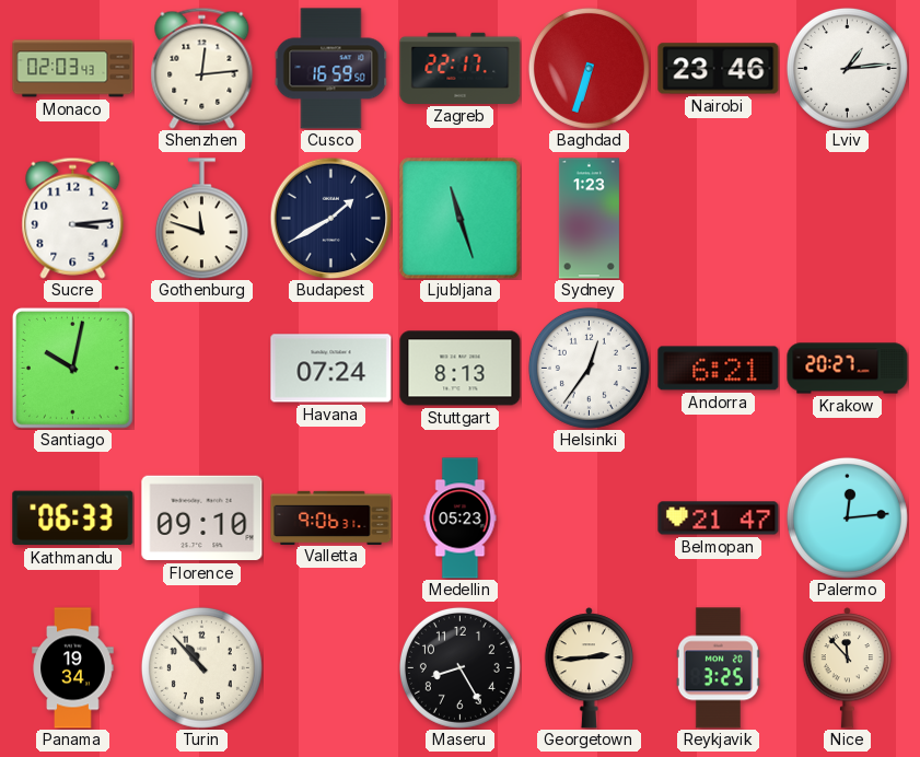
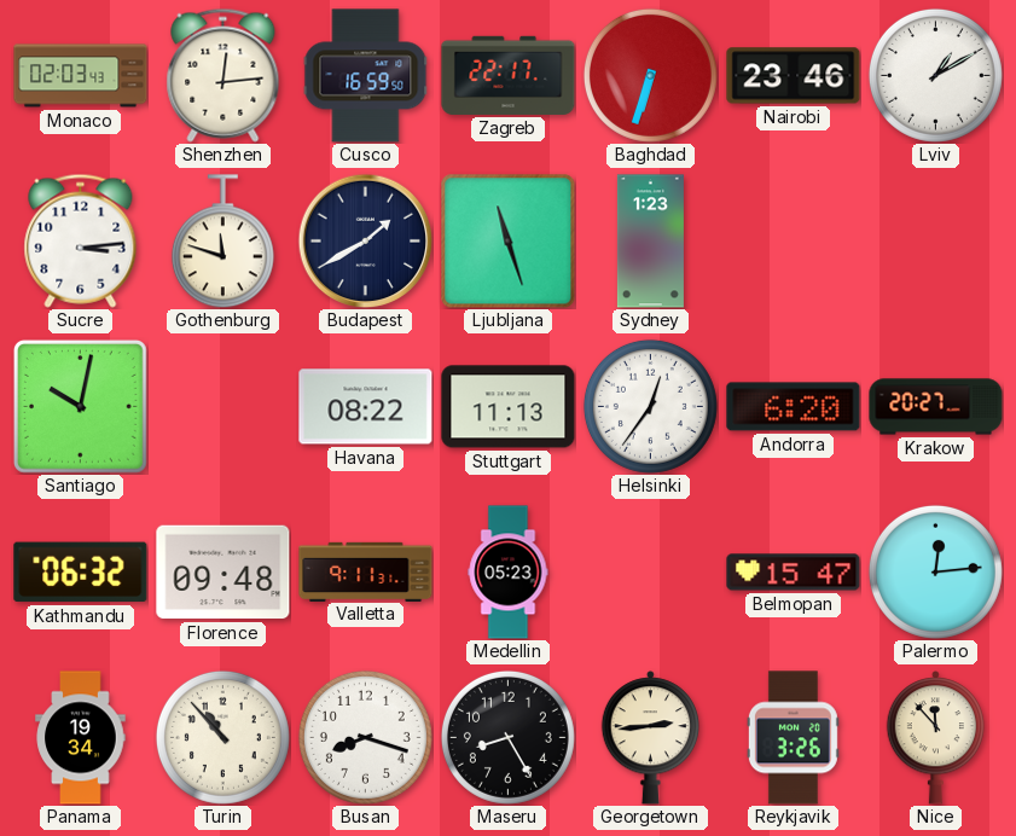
Lviv: 1:14 -> 1:10 (935, 75)
Havana: 07:24 -> 08:22 (366, 407)
Stuttgart: 8:13 -> 11:13 (509, 407)
Andorra: 6:21 -> 6:20 (794, 407)
Kathmandu: 06:33 -> 06:32 (81, 573)
Florence: 09:10 -> 09:48 (223, 573)
Valletta: 9:06 -> 9:11 (366, 571)
Belmopan: 21:47 -> 15:47 (794, 573)
Busan: none -> 8:18 (365, 737)
Reykjavik: 3:25 -> 3:26 (793, 738)
